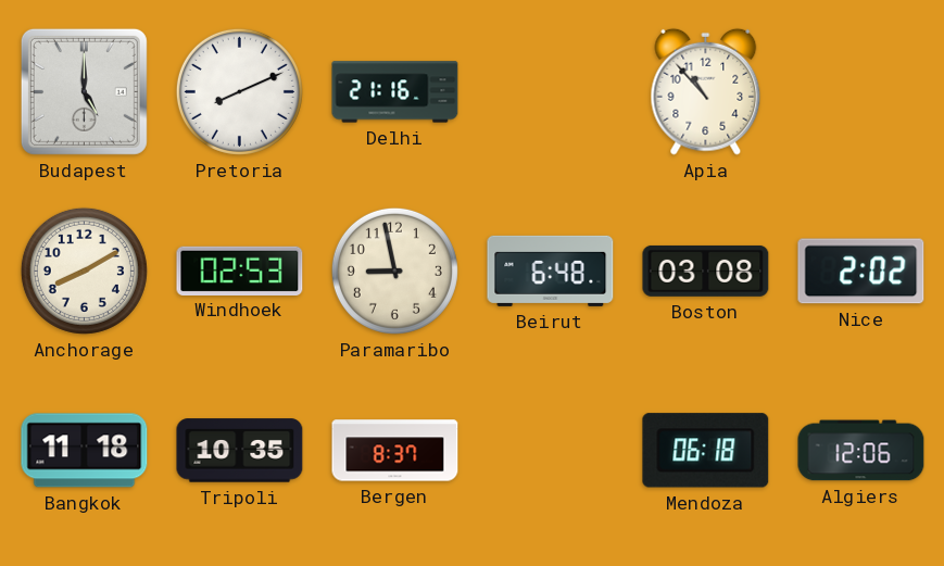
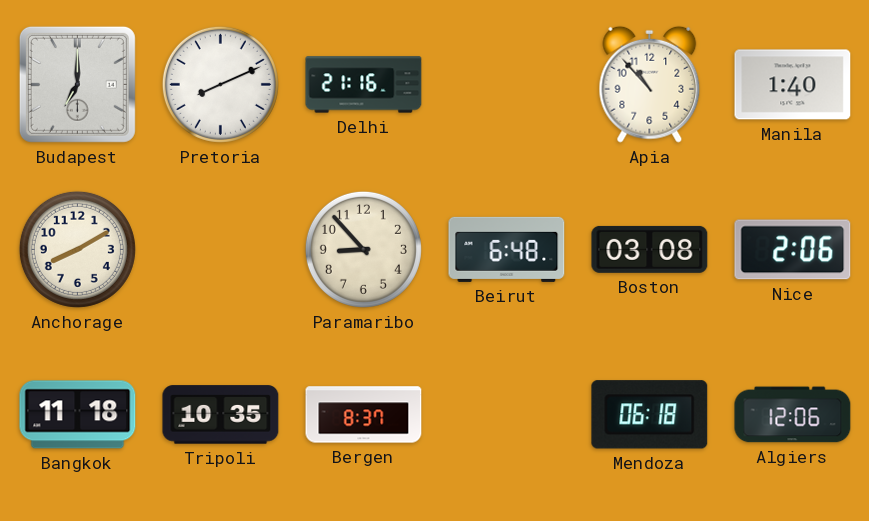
Budapest: 5:00 -> 7:00 (77, 84)
Manila: none -> 1:40 (793, 85)
Windhoek: 02:53 -> none (240, 271)
Paramaribo: 8:58 -> 8:53 (363, 249)
Nice: 2:02 -> 2:06 (793, 250)
